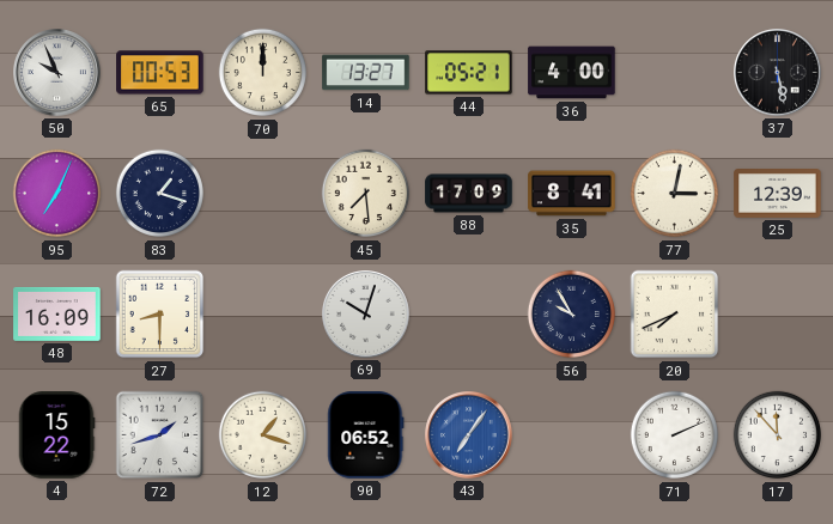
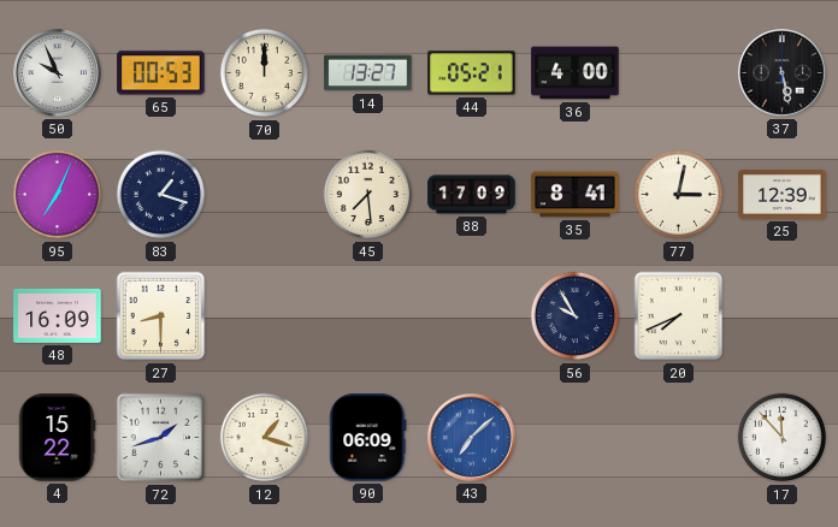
69: 10:03 -> none (366, 315)
90: 06:52 -> 06:09 (368, 438)
43: 7:06 -> 7:08 (472, 438)
71: 2:11 -> none (675, 435)
